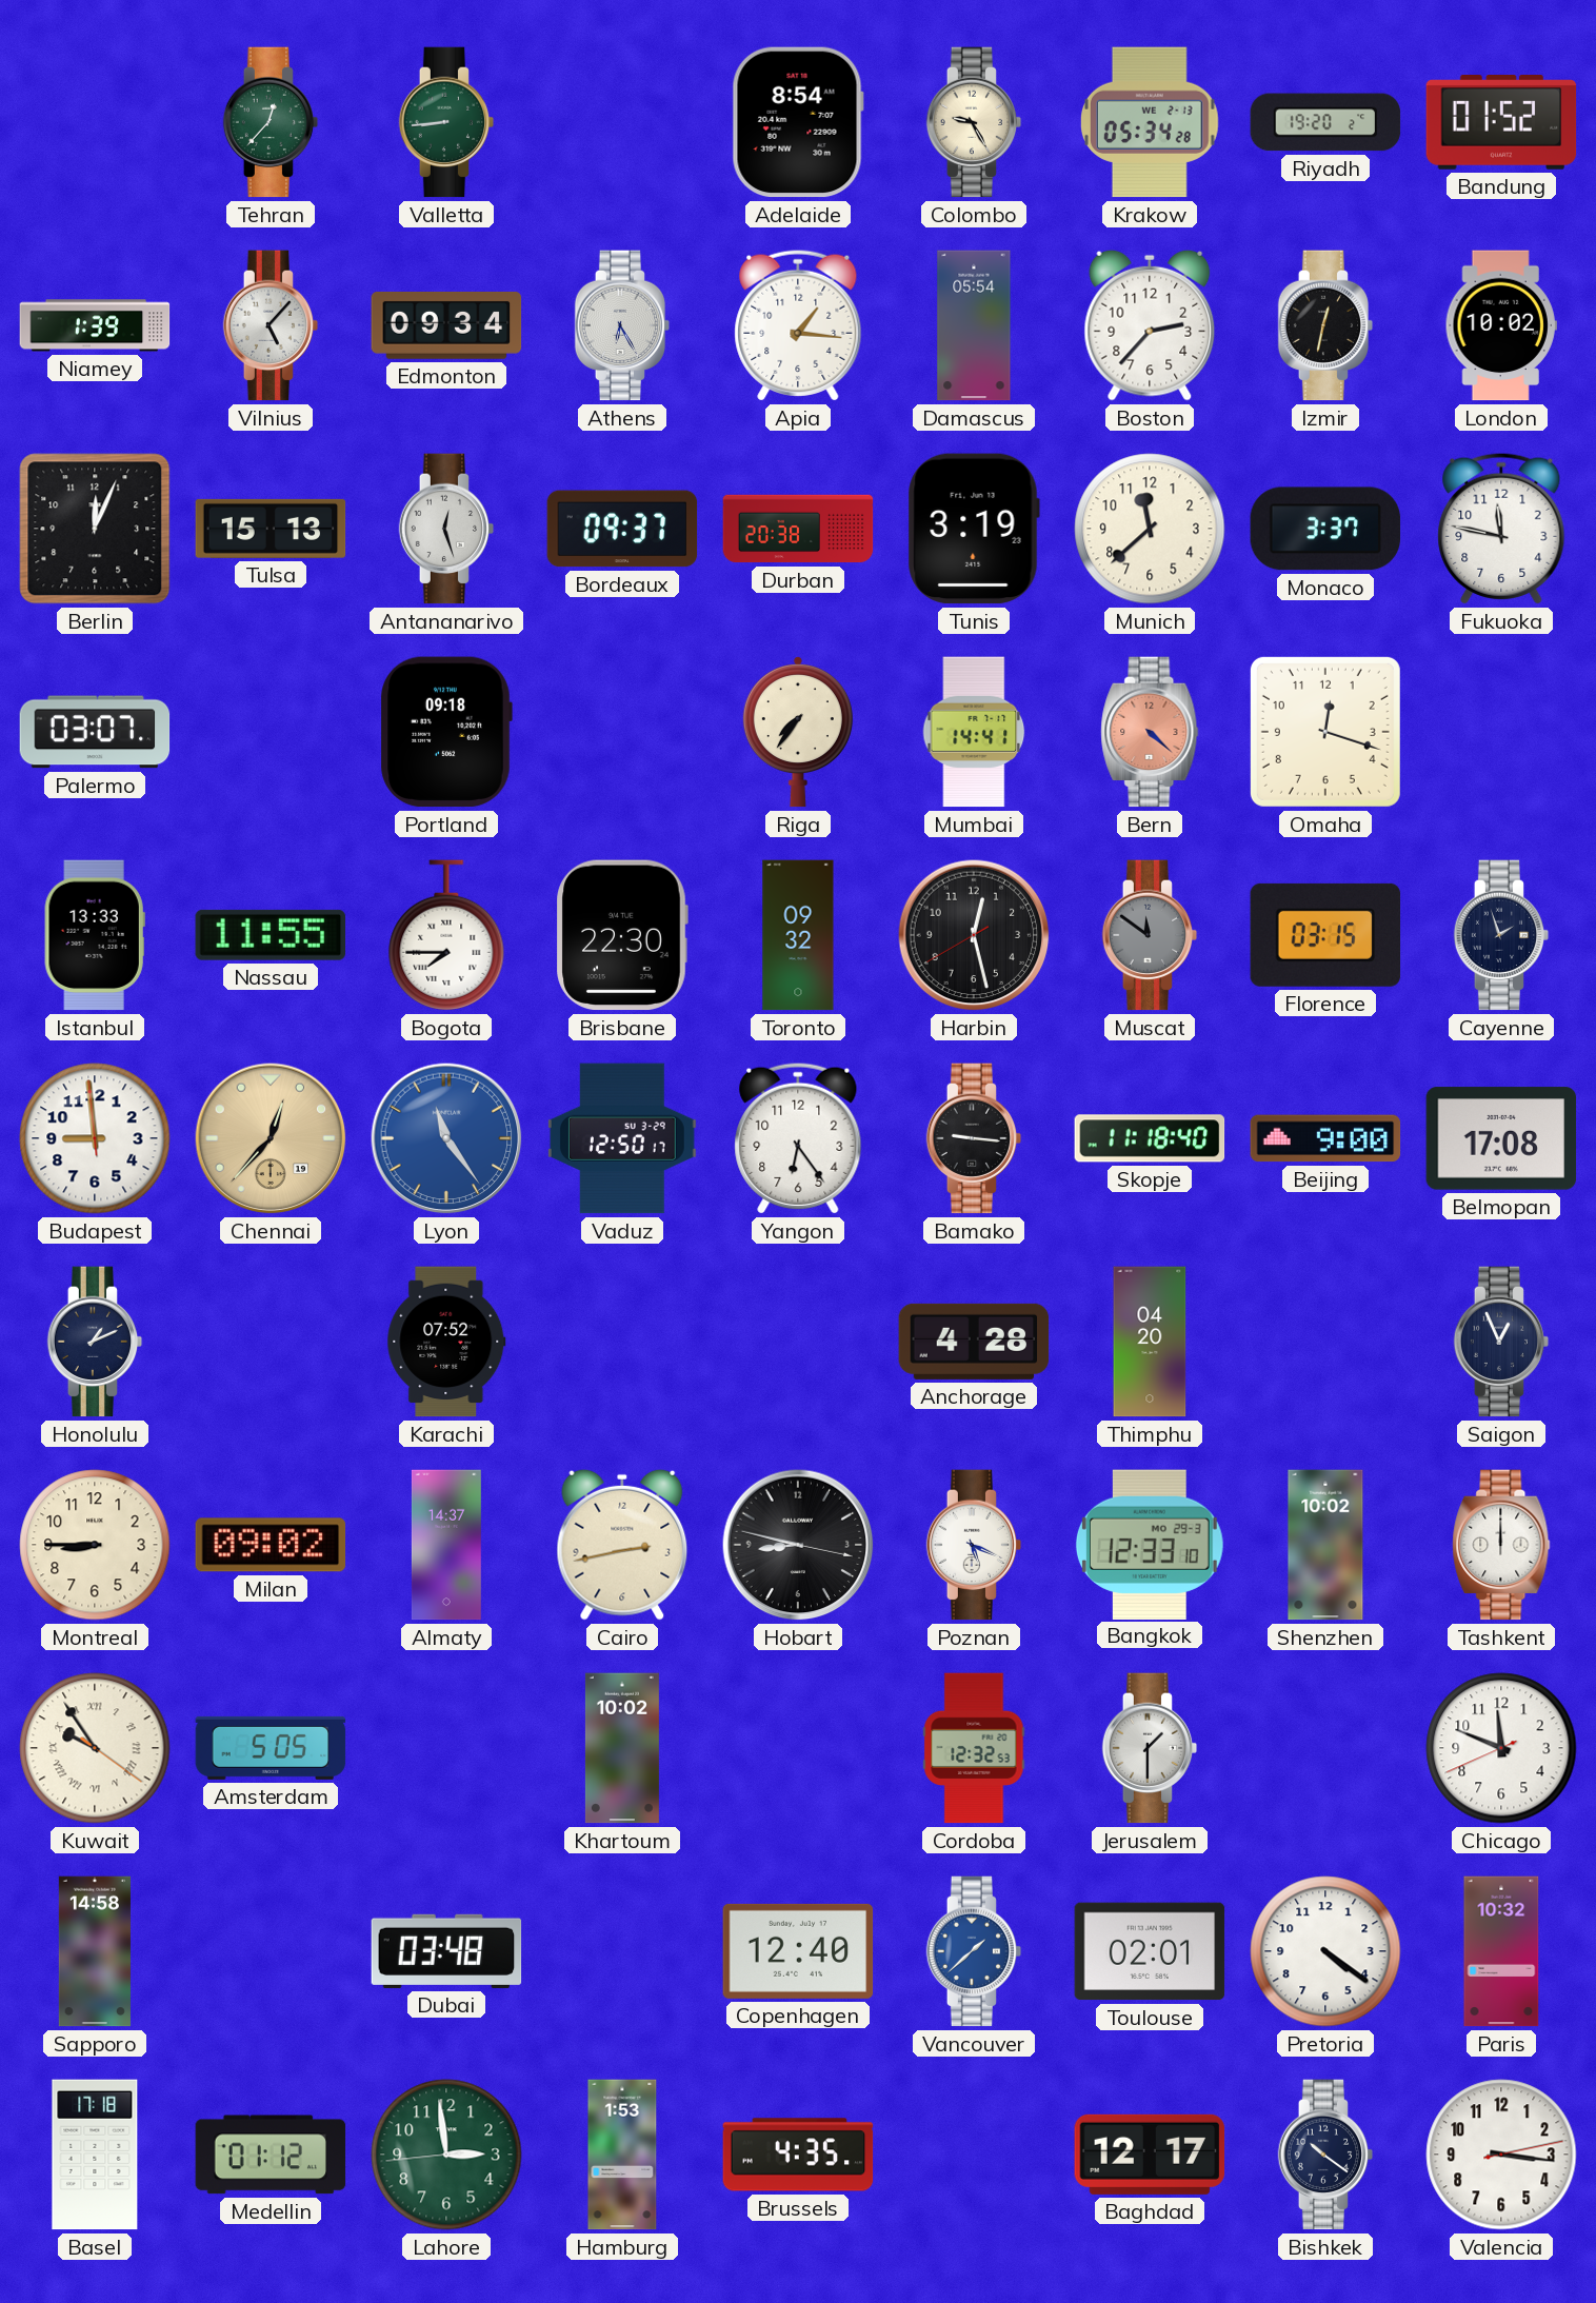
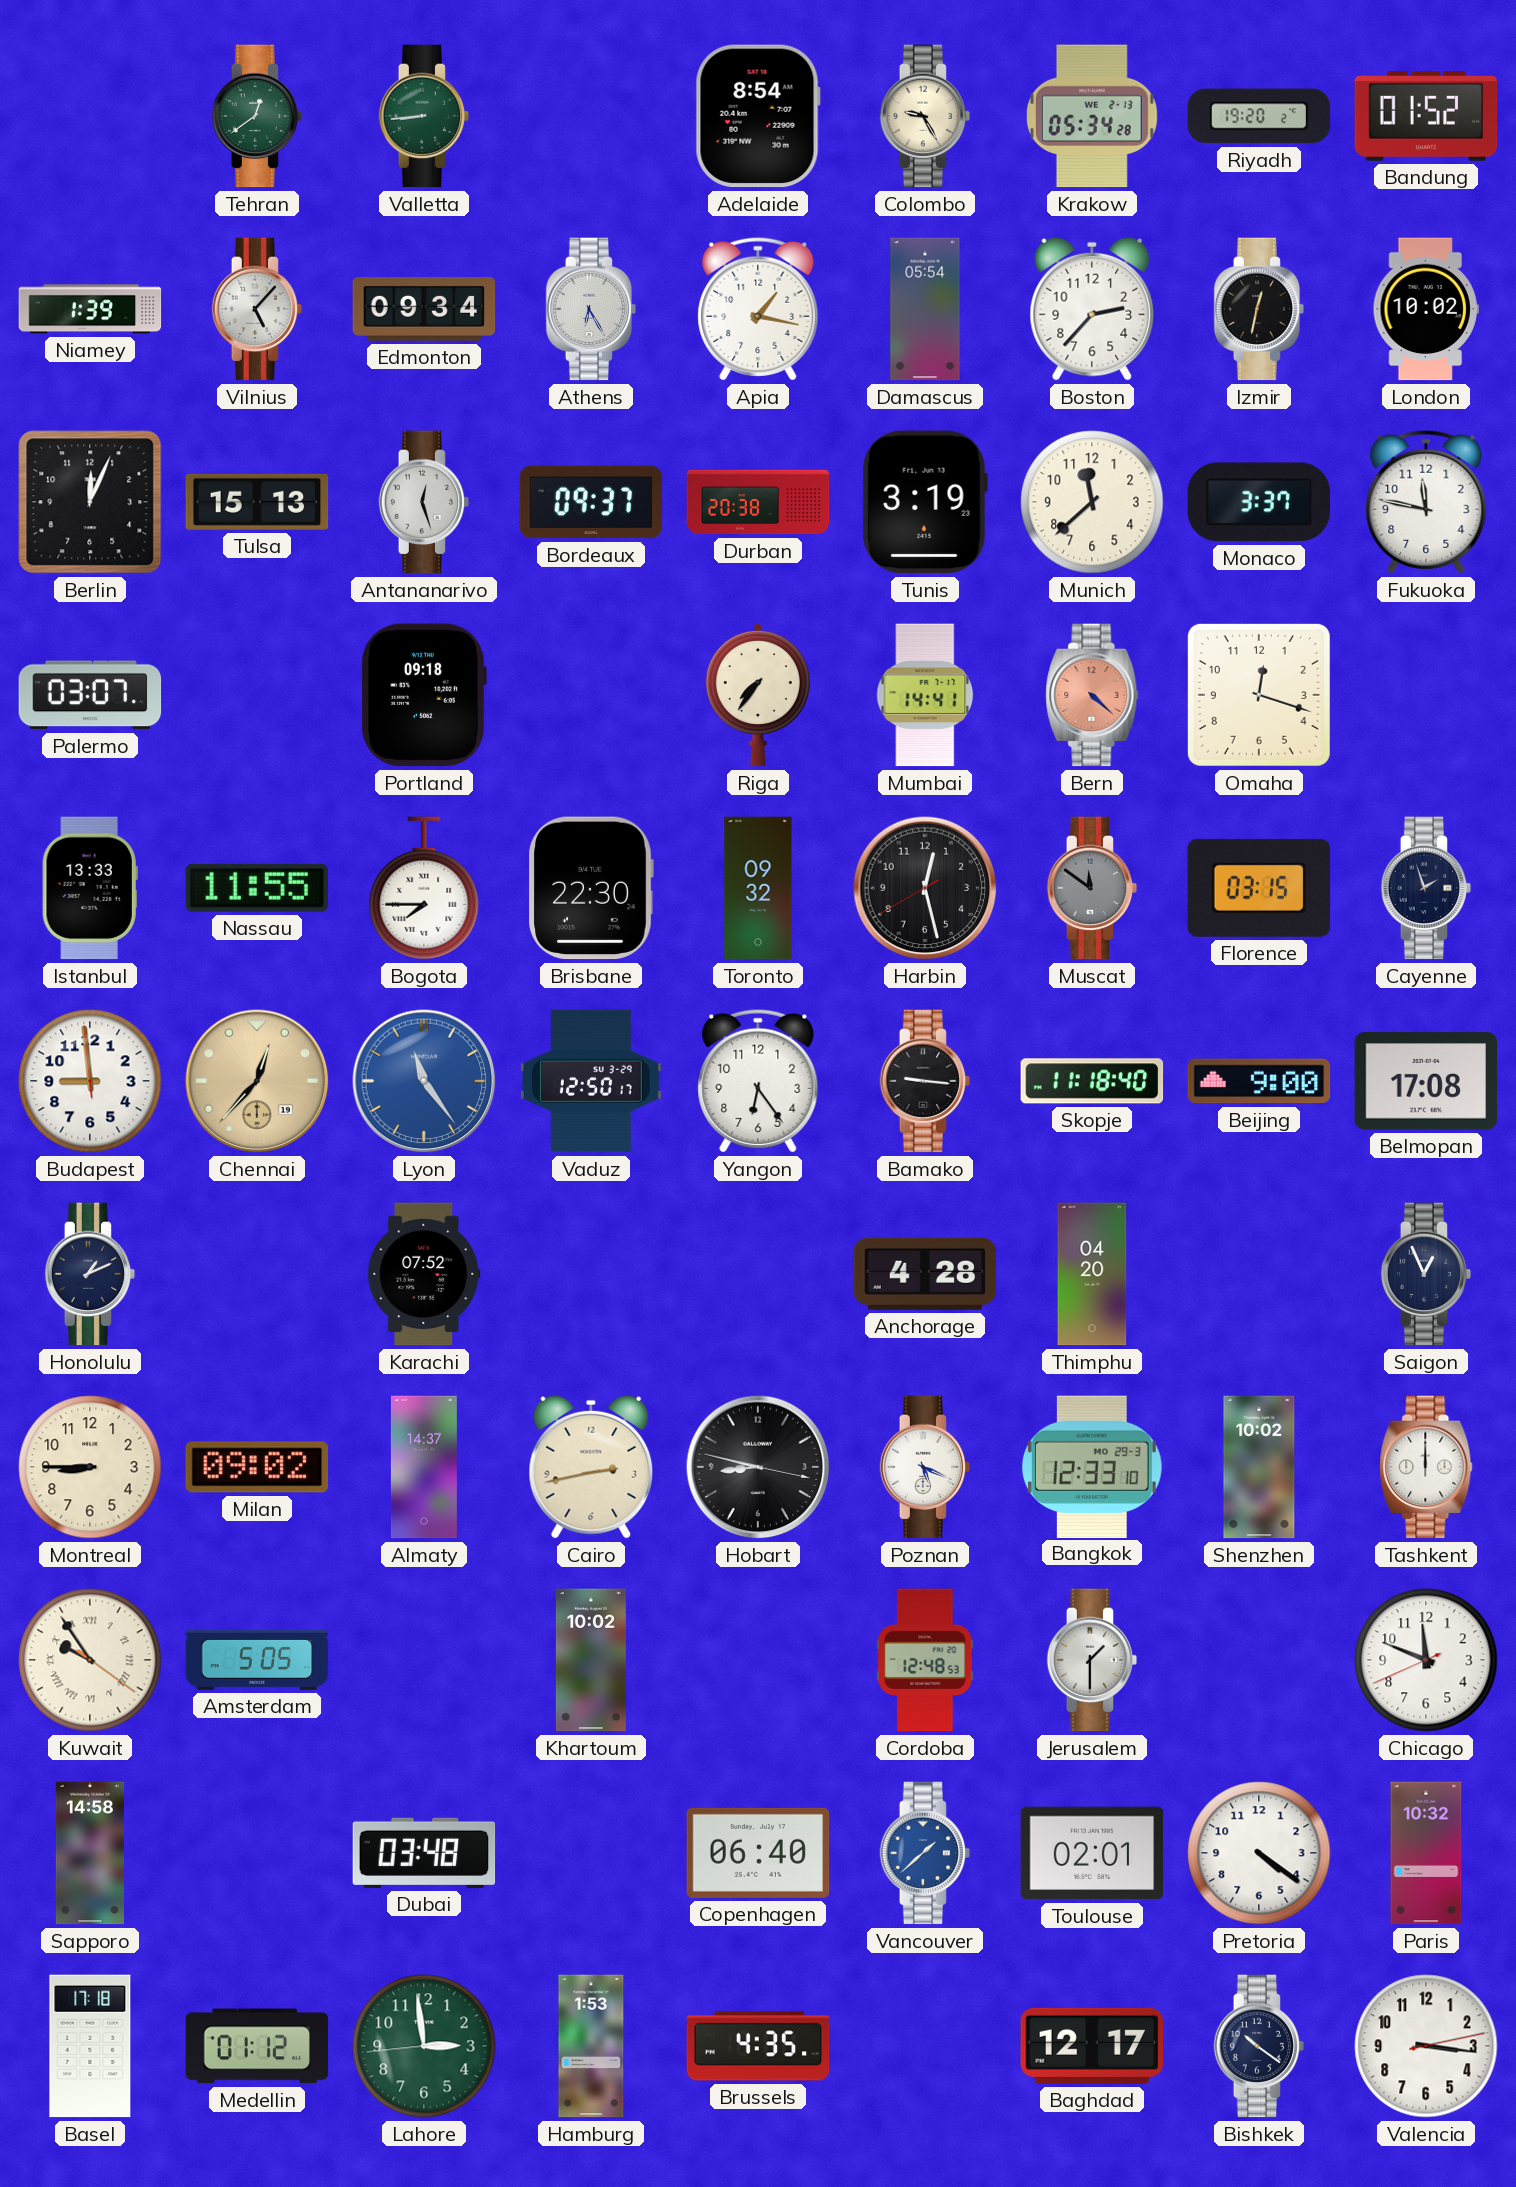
Tehran: 12:37 -> 12:39 (257, 116)
Apia: 1:16 -> 1:17 (758, 309)
Cordoba: 12:32 -> 12:48 (925, 1660)
Copenhagen: 12:40 -> 06:40 (758, 1853)
